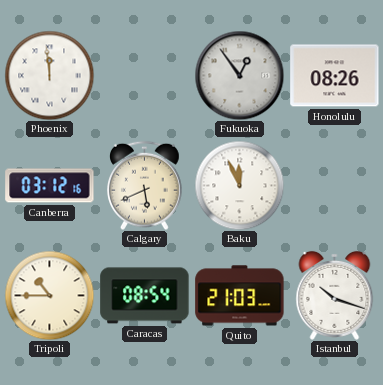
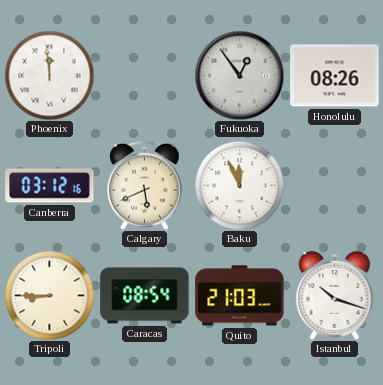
Tripoli: 10:45 -> 8:45 (49, 295)
